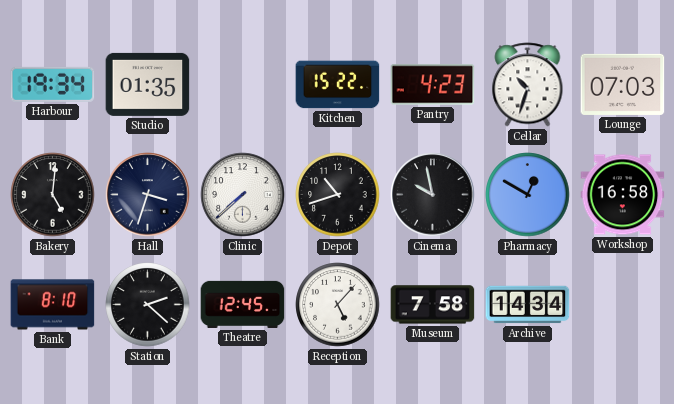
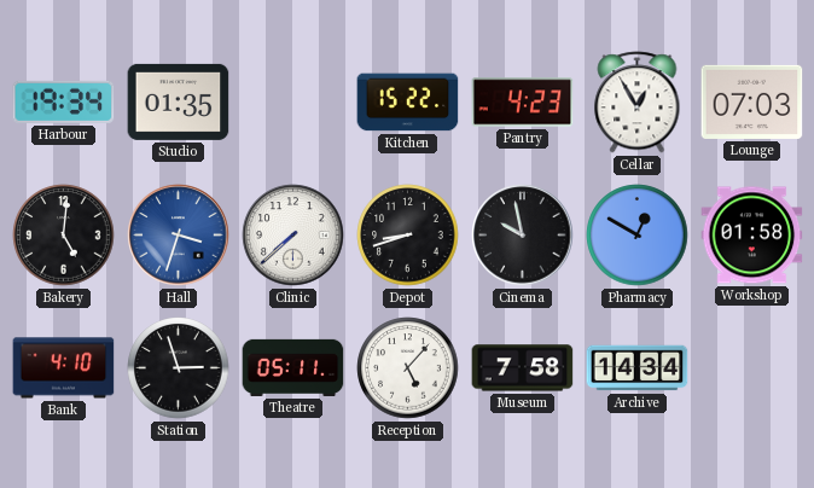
Cellar: 10:33 -> 12:55 (638, 103)
Hall dial: navy -> blue (179, 236)
Depot: 10:42 -> 8:42 (408, 236)
Workshop: 16:58 -> 01:58 (752, 236)
Bank: 8:10 -> 4:10 (64, 368)
Station: 2:22 -> 2:57 (179, 368)
Theatre: 12:45 -> 05:11 (293, 367)
